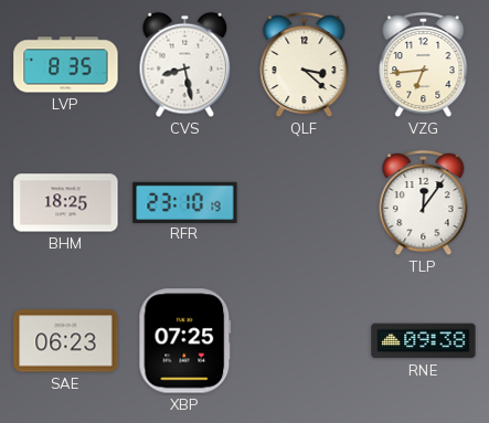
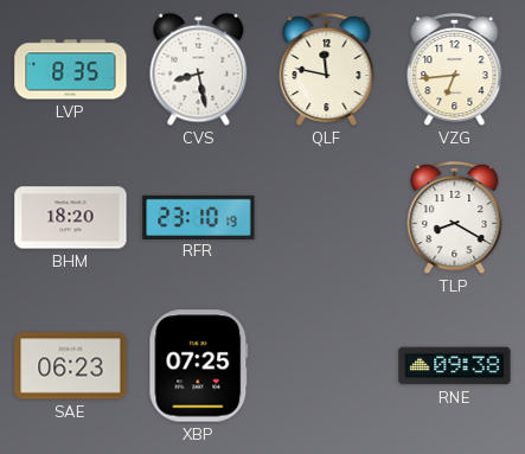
QLF: 3:22 -> 11:47 (327, 70)
BHM: 18:25 -> 18:20 (71, 218)
TLP: 12:06 -> 8:20 (455, 218)
